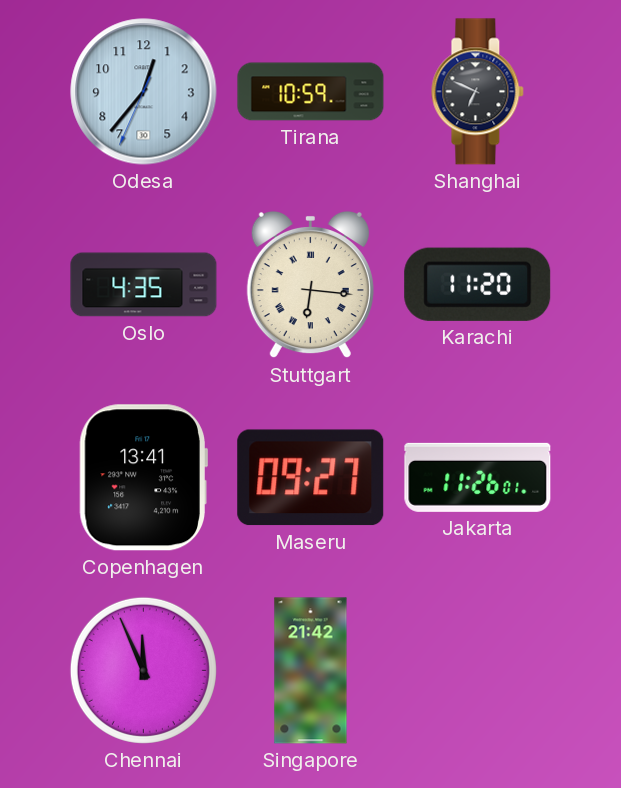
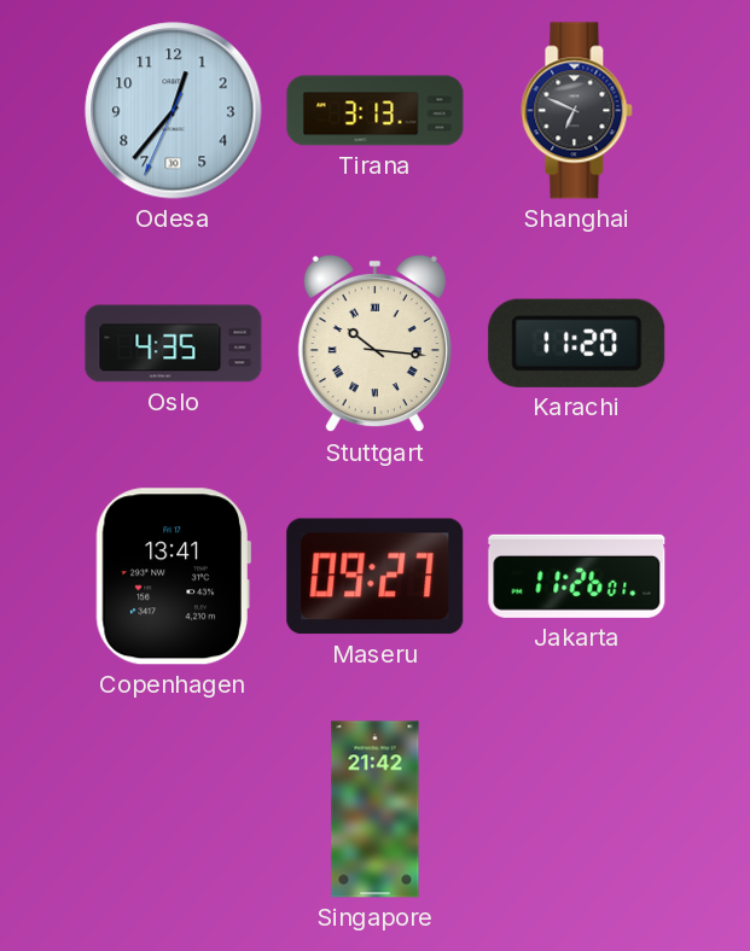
Tirana: 10:59 -> 3:13 (376, 111)
Stuttgart: 6:16 -> 10:16 (374, 344)
Chennai: 11:56 -> none (143, 670)
